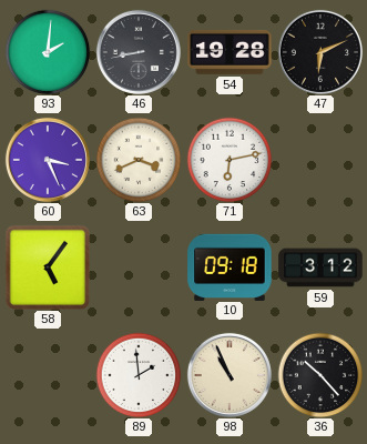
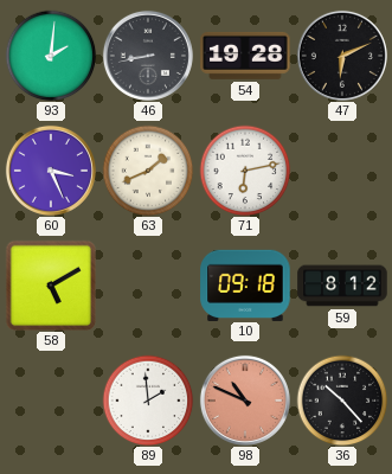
63: 3:41 -> 1:41 (148, 171)
58: 5:06 -> 5:10 (51, 286)
59: 3:12 -> 8:12 (342, 286)
98: 10:56 -> 10:49 (245, 401)
98 dial: cream -> salmon (245, 401)
